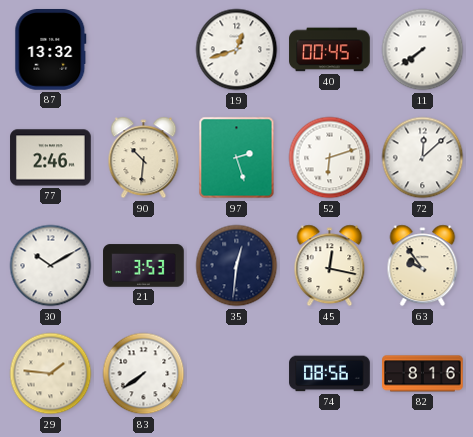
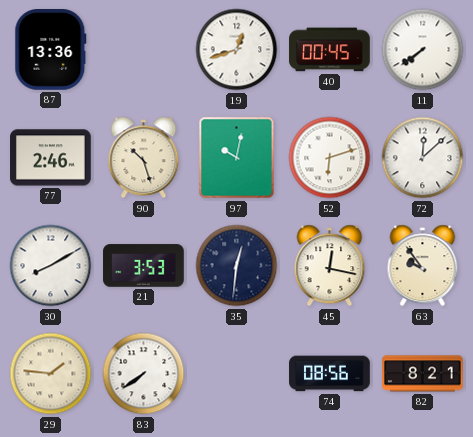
87: 13:32 -> 13:36 (51, 50)
90: 10:31 -> 10:27 (144, 158)
97: 2:27 -> 10:02 (237, 158)
30: 10:10 -> 8:10 (51, 266)
82: 8:16 -> 8:21 (423, 374)
